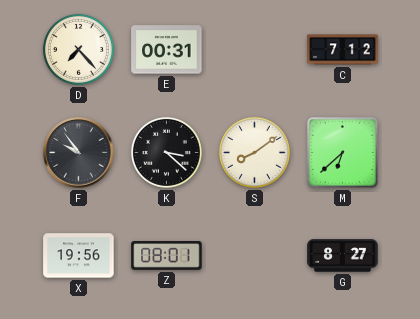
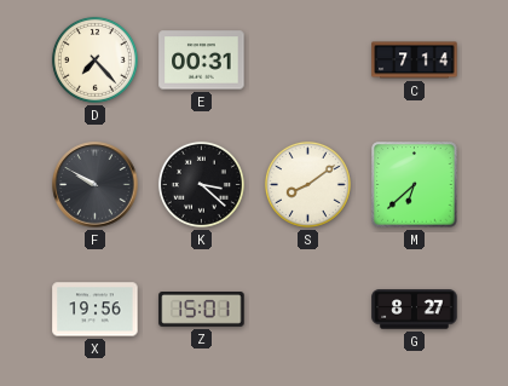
C: 7:12 -> 7:14 (415, 61)
F: 9:54 -> 9:50 (96, 185)
Z: 08:01 -> 15:01 (202, 310)
